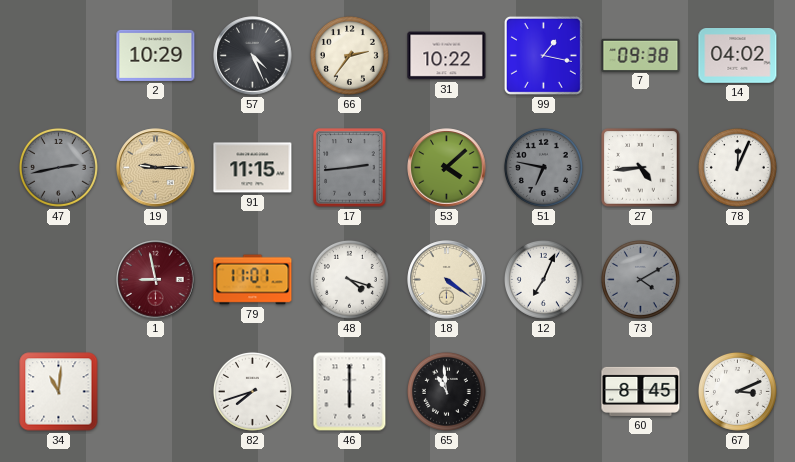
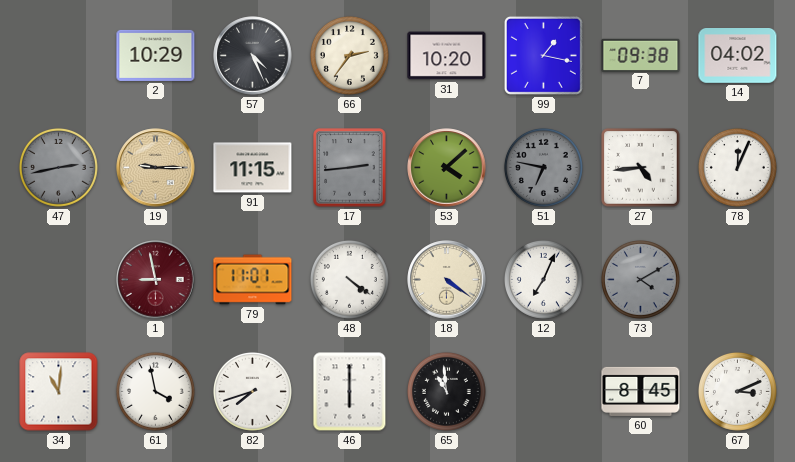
31: 10:22 -> 10:20 (447, 56)
48: 4:18 -> 4:21 (349, 279)
61: none -> 3:58 (155, 391)
